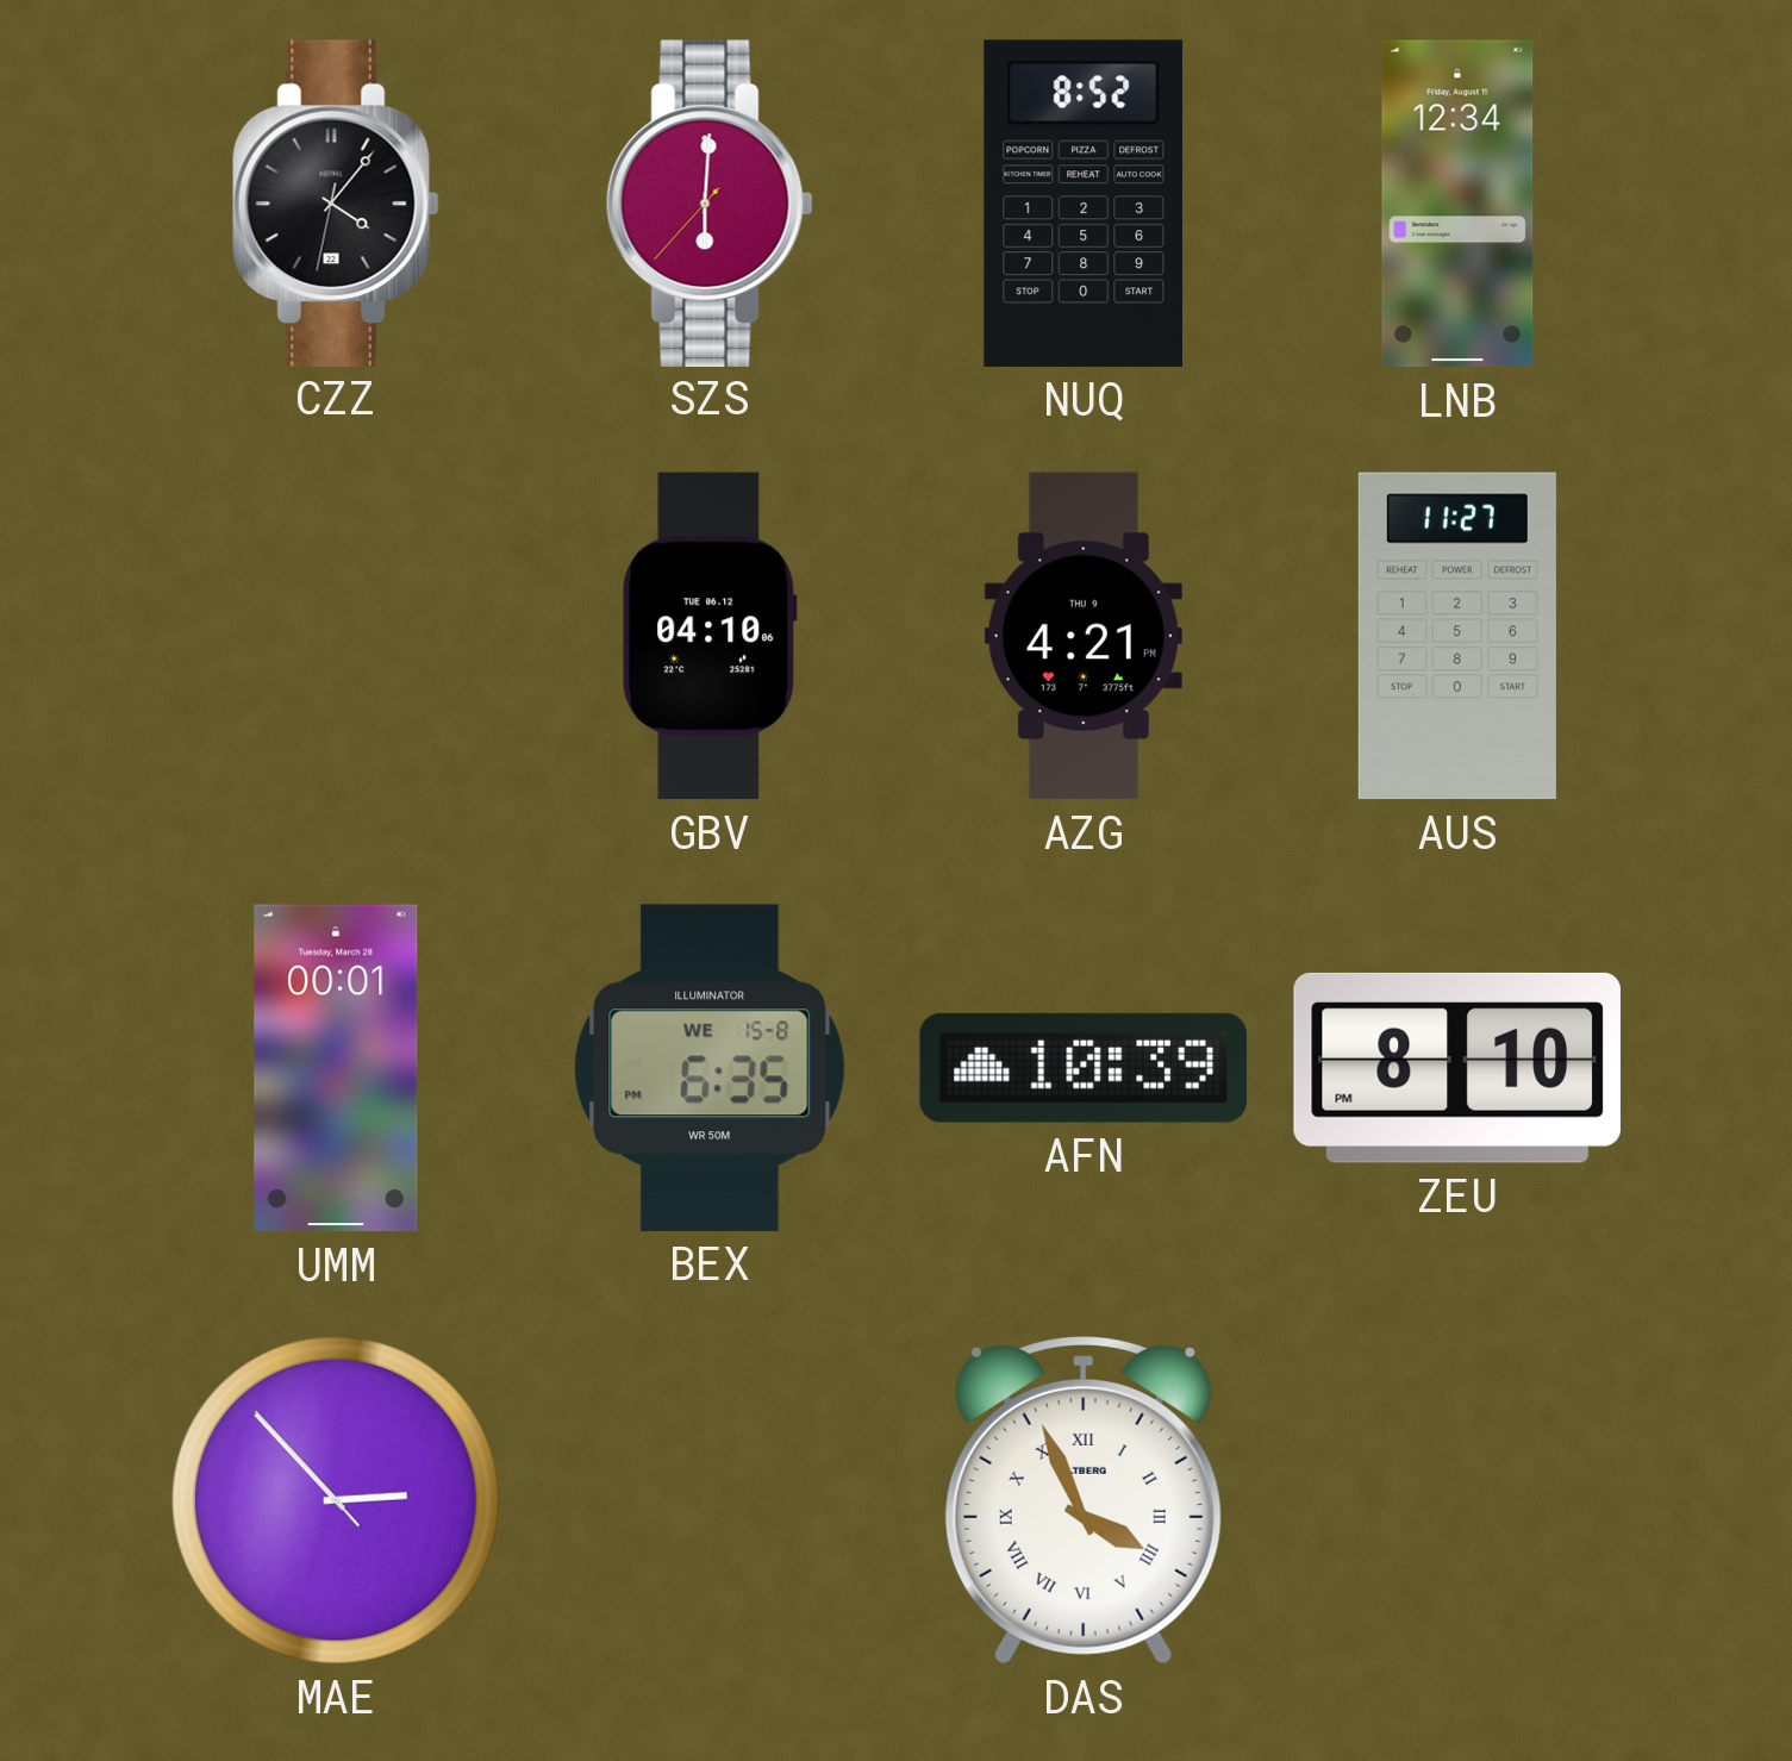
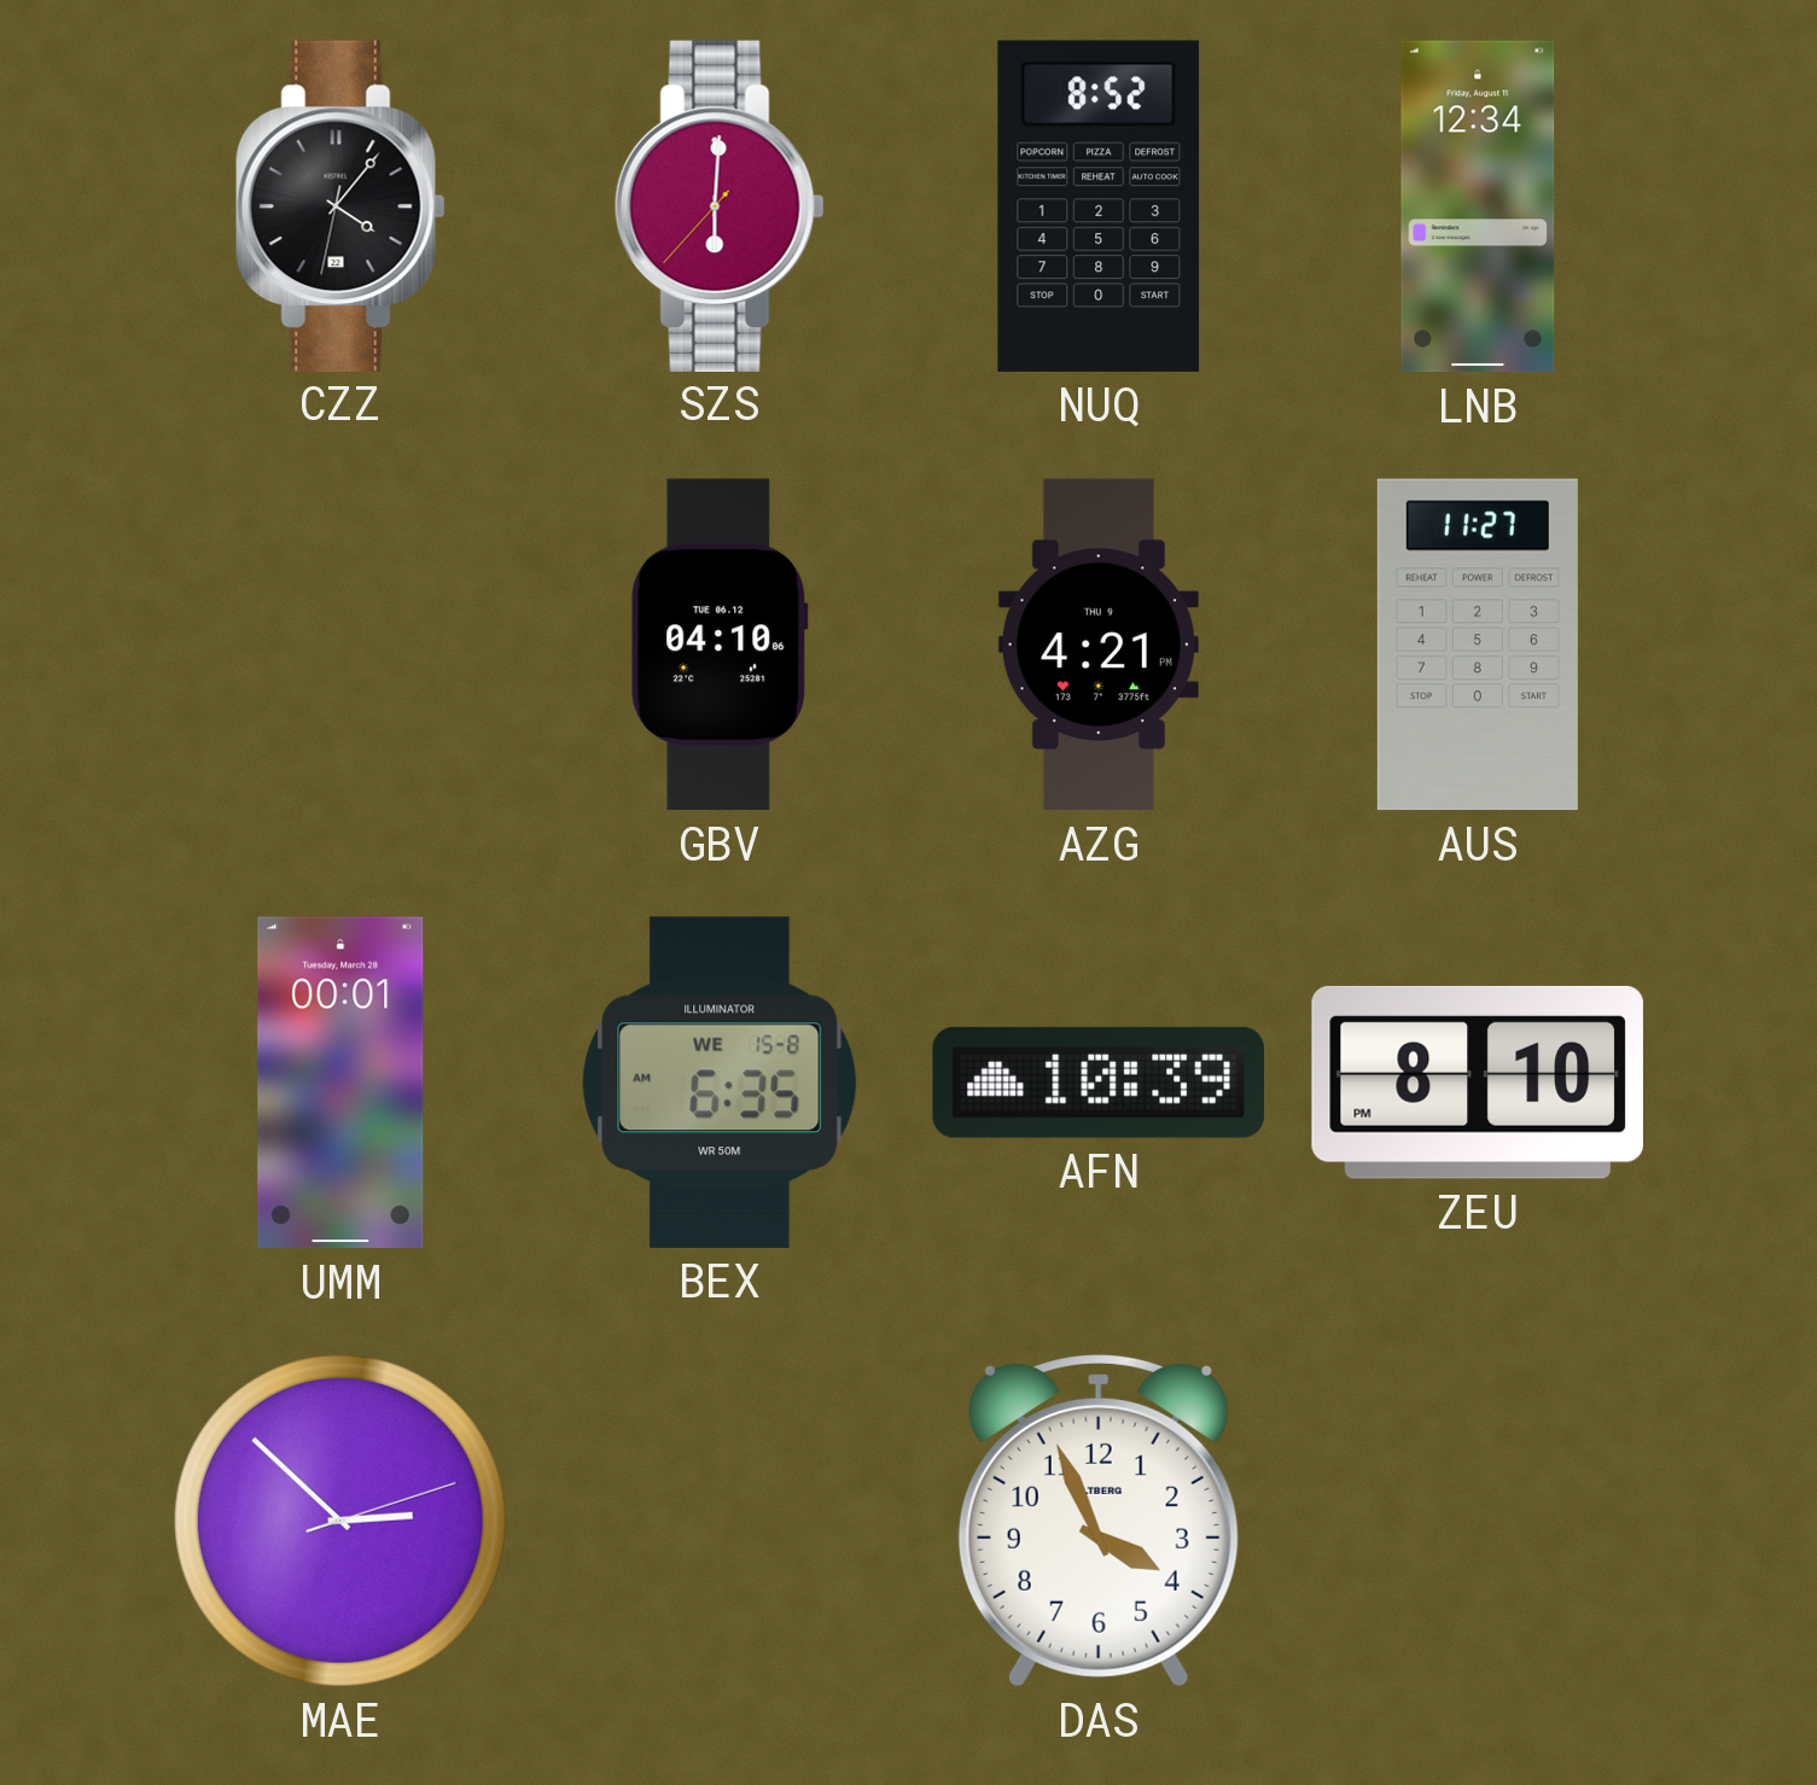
BEX: 6:35 PM -> 6:35 AM (720, 1083)
MAE: 2:52:53 -> 2:52:12 (340, 1521)
DAS numerals: Roman -> Arabic (1099, 1521)
